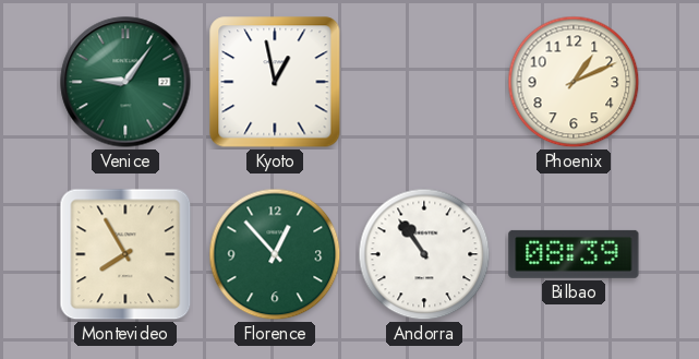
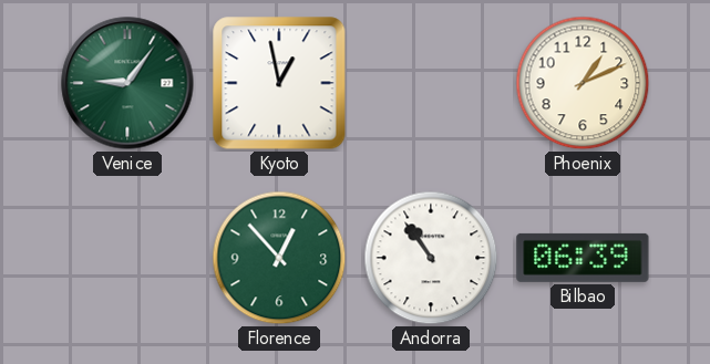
Montevideo: 7:55 -> none (125, 254)
Bilbao: 08:39 -> 06:39 (583, 258)
